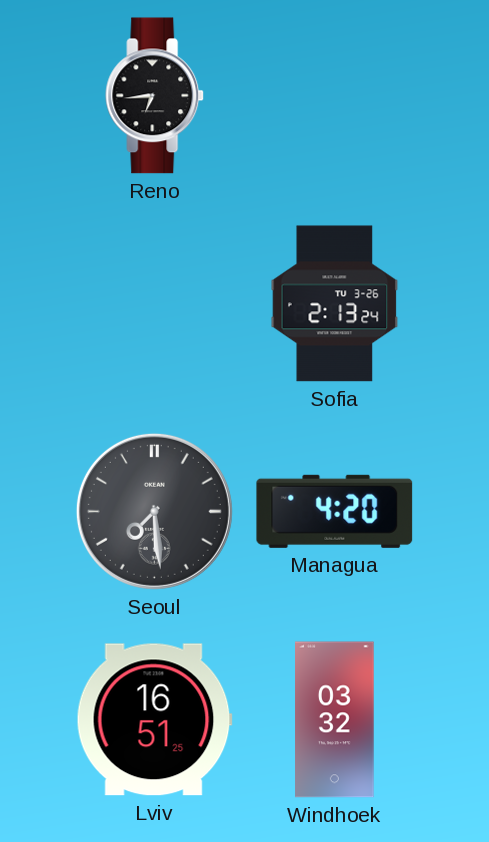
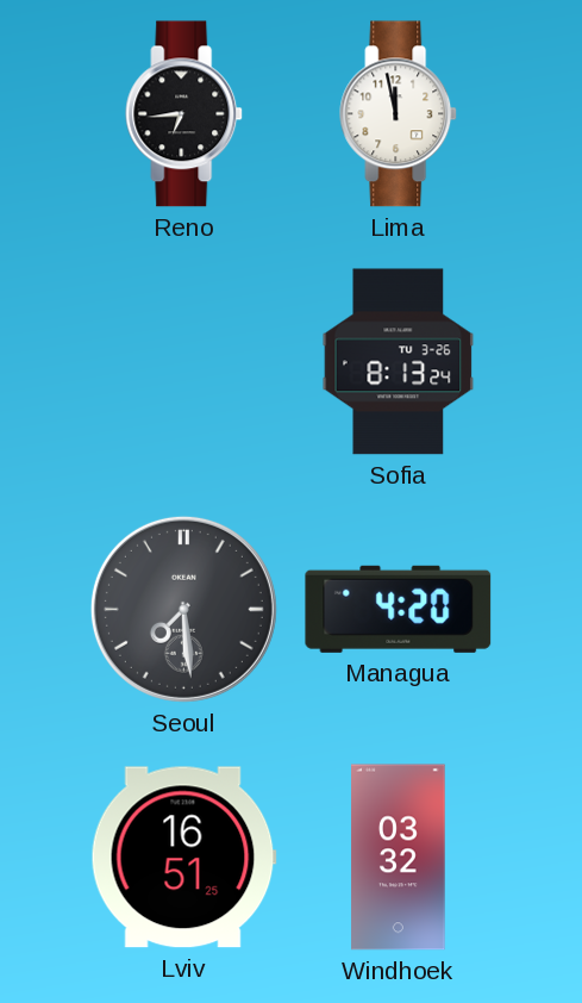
Lima: none -> 11:58 (399, 114)
Sofia: 2:13 -> 8:13 (399, 362)
